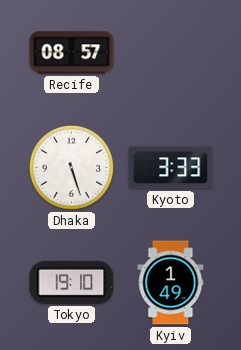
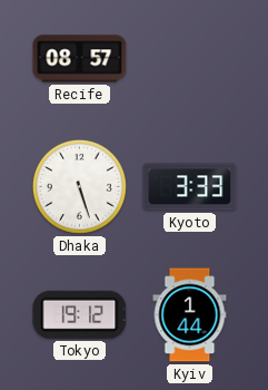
Tokyo: 19:10 -> 19:12 (80, 314)
Kyiv: 1:49 -> 1:44 (190, 315)
